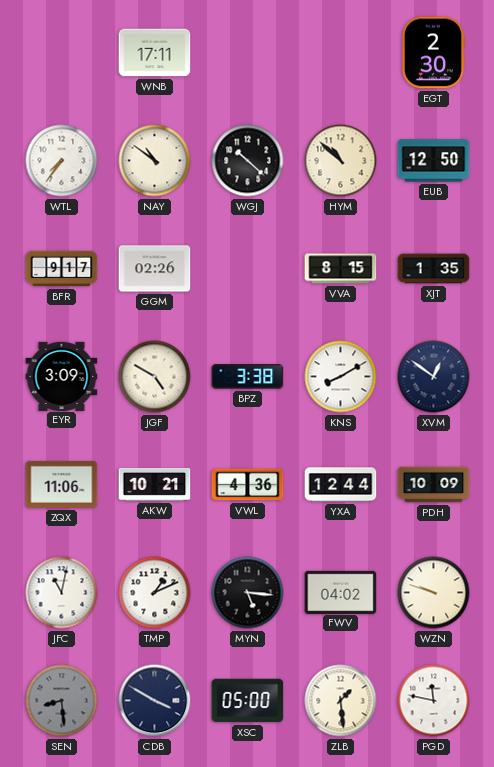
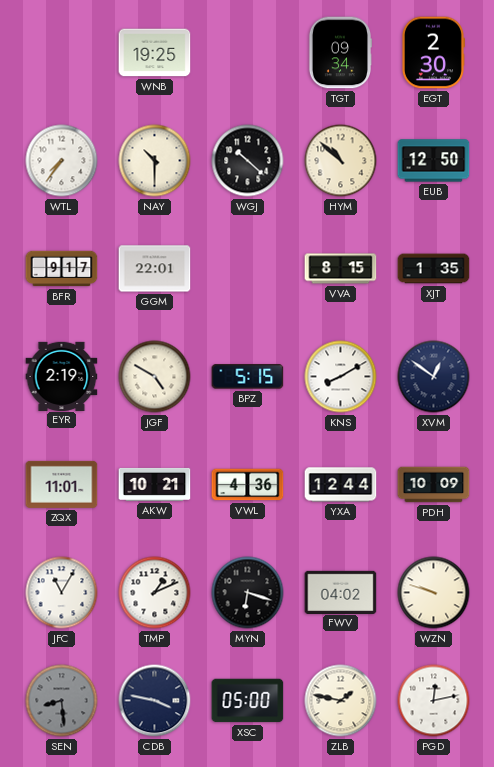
WNB: 17:11 -> 19:25 (155, 53)
TGT: none -> 09:34 (339, 53)
NAY: 10:51 -> 10:30 (155, 161)
GGM: 02:26 -> 22:01 (155, 269)
EYR: 3:09 -> 2:19 (62, 376)
BPZ: 3:38 -> 5:15 (248, 377)
ZQX: 11:06 -> 11:01 (62, 484)
JFC: 11:02 -> 11:05 (62, 593)
MYN: 5:16 -> 6:18 (248, 593)
CDB: 3:50 -> 3:47 (155, 701)
ZLB: 1:29 -> 1:47 (341, 701)
PGD: 11:47 -> 12:13 (434, 701)
